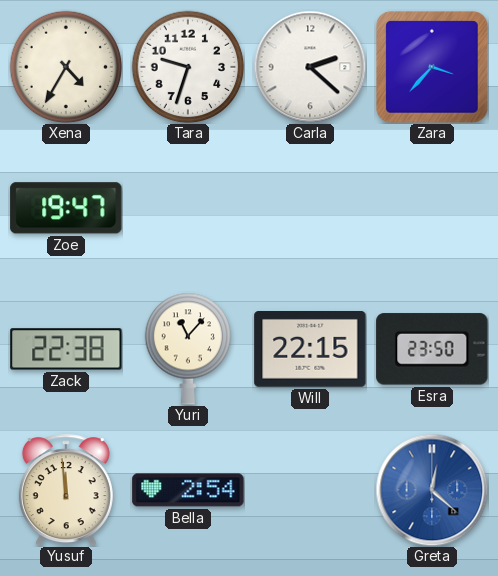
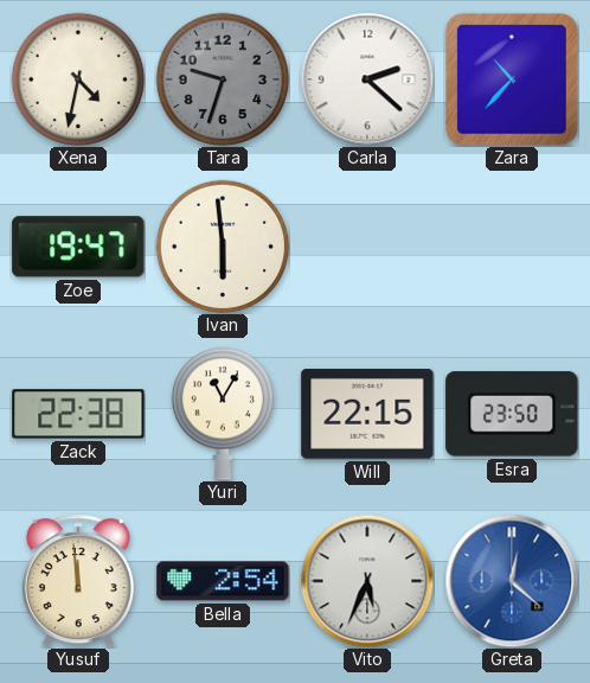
Xena: 4:35 -> 4:32 (78, 79)
Tara dial: white -> grey (223, 79)
Zara: 3:37 -> 10:37 (512, 79)
Ivan: none -> 5:59 (223, 247)
Yuri: 11:07 -> 11:05 (223, 414)
Vito: none -> 5:34 (367, 581)
